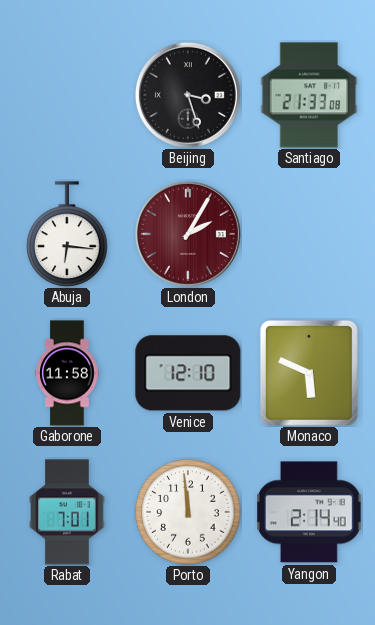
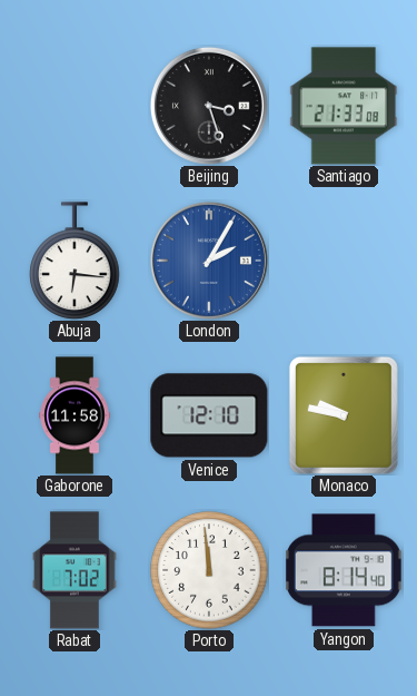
London dial: burgundy -> blue (209, 261)
Monaco: 5:49 -> 9:47 (344, 415)
Rabat: 7:01 -> 7:02 (75, 570)
Yangon: 2:14 -> 8:14 (344, 570)
